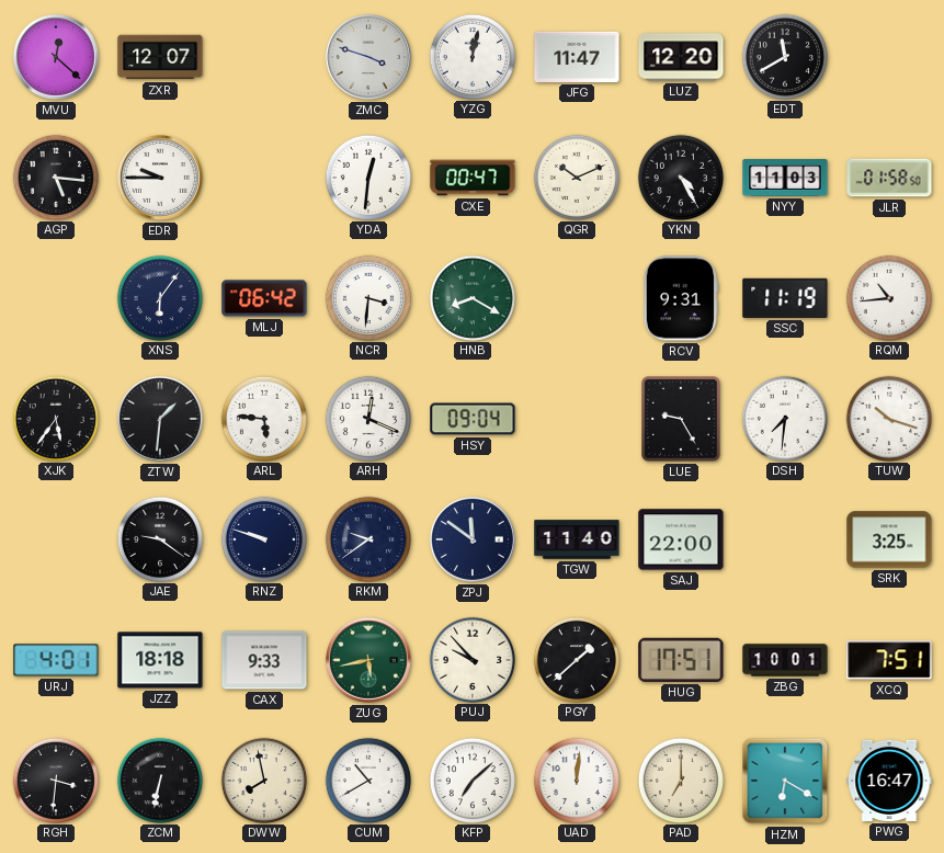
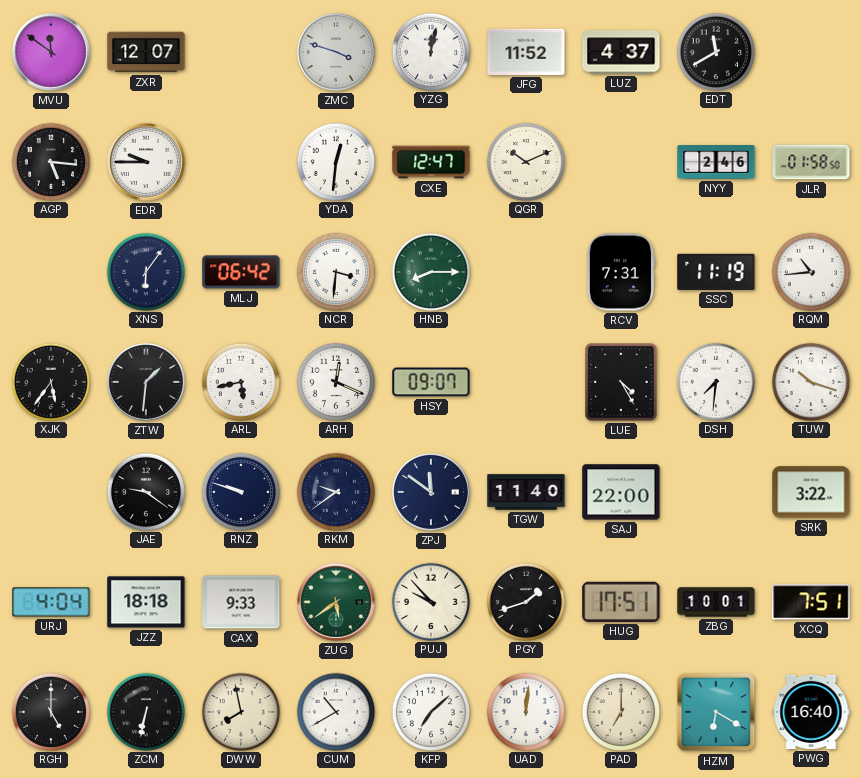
MVU: 12:22 -> 11:51 (51, 52)
JFG: 11:47 -> 11:52 (526, 52)
LUZ: 12:20 -> 4:37 (621, 52)
CXE: 00:47 -> 12:47 (431, 162)
YKN: 4:25 -> none (680, 177)
NYY: 11:03 -> 2:46 (716, 162)
HNB: 8:20 -> 8:15 (430, 271)
RCV: 9:31 -> 7:31 (621, 272)
ARL: 5:46 -> 5:43 (240, 381)
HSY: 09:04 -> 09:07 (431, 382)
LUE: 9:25 -> 4:25 (621, 382)
SRK: 3:25 -> 3:22 (811, 492)
URJ: 4:01 -> 4:04 (51, 602)
ZUG: 5:43 -> 5:39 (336, 602)
PGY: 1:38 -> 1:42 (525, 601)
RGH: 3:31 -> 5:00 (50, 711)
PWG: 16:47 -> 16:40 (811, 712)
